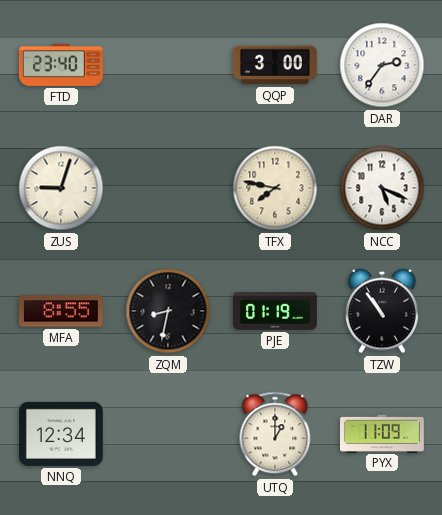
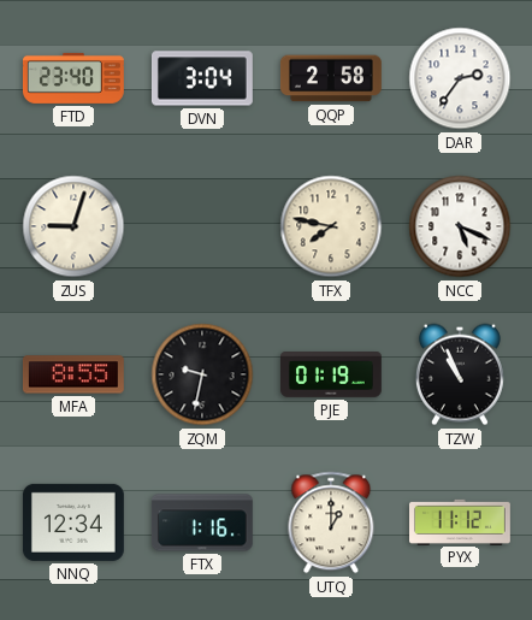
DVN: none -> 3:04 (202, 78)
QQP: 3:00 -> 2:58 (331, 78)
ZQM: 8:32 -> 9:32 (202, 374)
TZW: 10:54 -> 10:56 (460, 374)
FTX: none -> 1:16 (202, 522)
PYX: 11:09 -> 11:12 (461, 521)
